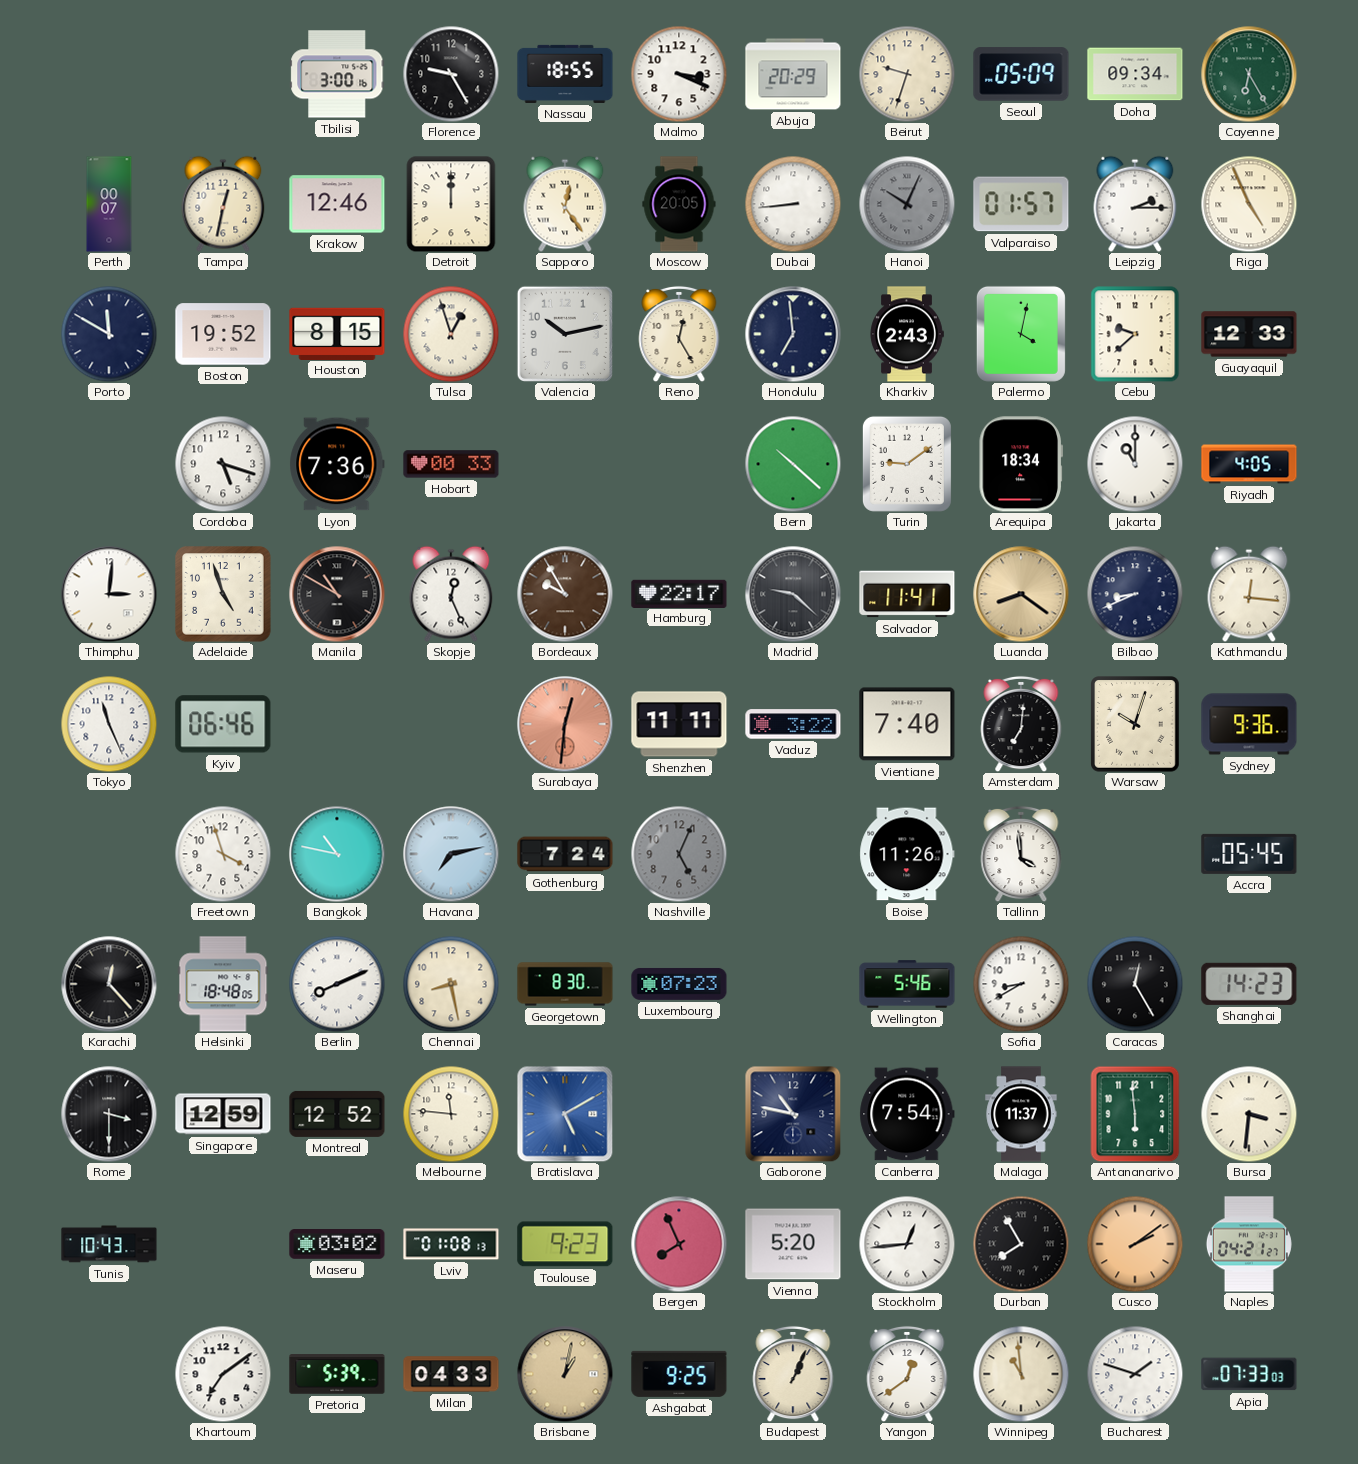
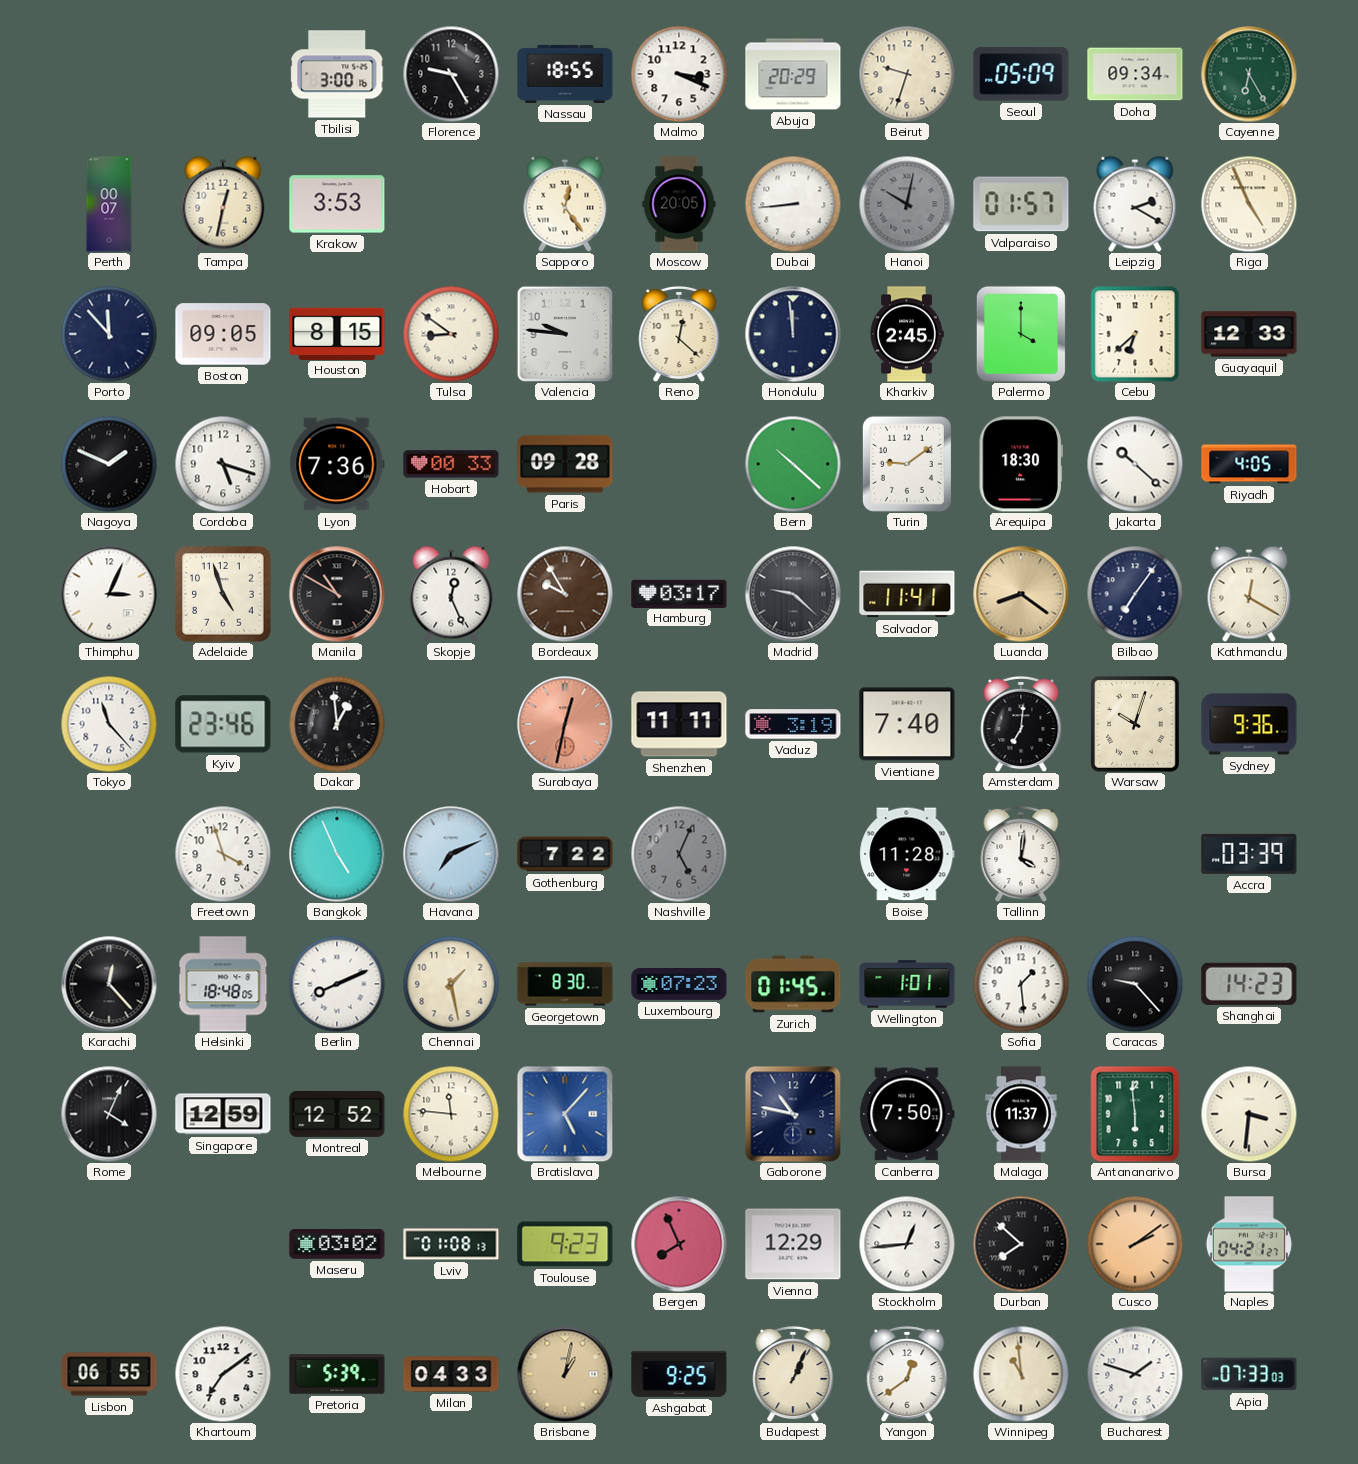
Krakow: 12:46 -> 3:53 (337, 204)
Detroit: 12:00 -> none (451, 204)
Hanoi: 10:04 -> 10:02 (907, 204)
Leipzig: 2:15 -> 2:20 (1135, 204)
Porto: 11:50 -> 11:53 (109, 334)
Boston: 19:52 -> 09:05 (223, 334)
Tulsa: 12:57 -> 8:51 (451, 334)
Valencia: 10:13 -> 9:46 (565, 334)
Reno: 12:25 -> 12:22 (679, 334)
Honolulu: 6:59 -> 11:59 (793, 334)
Kharkiv: 2:43 -> 2:45 (907, 334)
Palermo: 4:02 -> 4:00 (1021, 334)
Cebu: 9:38 -> 6:38 (1135, 334)
Nagoya: none -> 1:49 (109, 464)
Paris: none -> 09:28 (565, 464)
Arequipa: 18:34 -> 18:30 (1021, 464)
Jakarta: 11:00 -> 10:22 (1135, 464)
Thimphu: 3:01 -> 3:04 (109, 594)
Hamburg: 22:17 -> 03:17 (679, 593)
Bilbao: 8:41 -> 7:06 (1135, 594)
Kathmandu: 12:16 -> 12:20 (1249, 594)
Tokyo: 11:26 -> 11:23 (109, 724)
Kyiv: 06:46 -> 23:46 (223, 724)
Dakar: none -> 12:59 (337, 724)
Surabaya: 12:31 -> 12:32 (565, 724)
Vaduz: 3:22 -> 3:19 (793, 724)
Bangkok: 10:47 -> 4:56 (337, 854)
Havana: 7:13 -> 7:11 (451, 854)
Gothenburg: 7:24 -> 7:22 (565, 854)
Boise: 11:26 -> 11:28 (907, 854)
Tallinn: 3:59 -> 4:01 (1021, 854)
Accra: 05:45 -> 03:39 (1249, 854)
Chennai: 8:28 -> 1:28 (451, 984)
Zurich: none -> 01:45 (793, 984)
Wellington: 5:46 -> 1:01 (907, 984)
Sofia: 8:40 -> 1:29 (1021, 984)
Caracas: 12:25 -> 9:23 (1135, 984)
Rome: 3:30 -> 4:04 (109, 1114)
Bratislava: 5:10 -> 5:07 (565, 1114)
Canberra: 7:54 -> 7:50 (907, 1114)
Tunis: 10:43 -> none (109, 1244)
Vienna: 5:20 -> 12:29 (793, 1244)
Durban: 7:55 -> 7:52 (1021, 1244)
Lisbon: none -> 06:55 (109, 1374)
